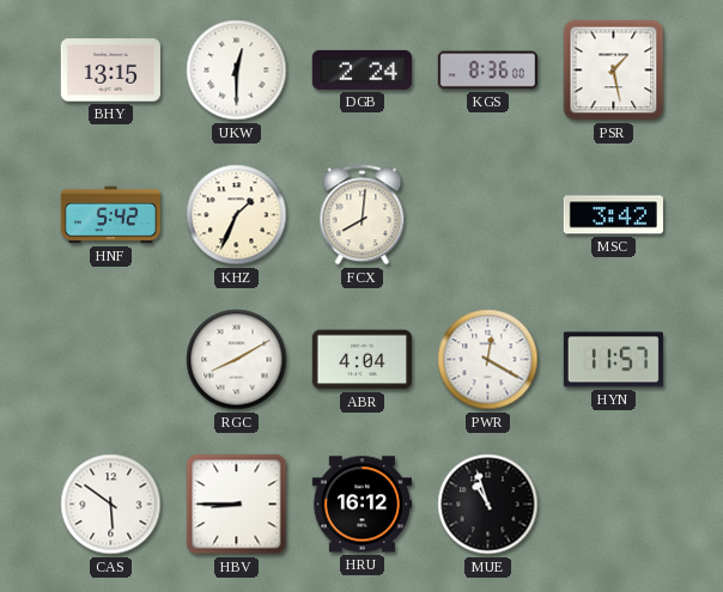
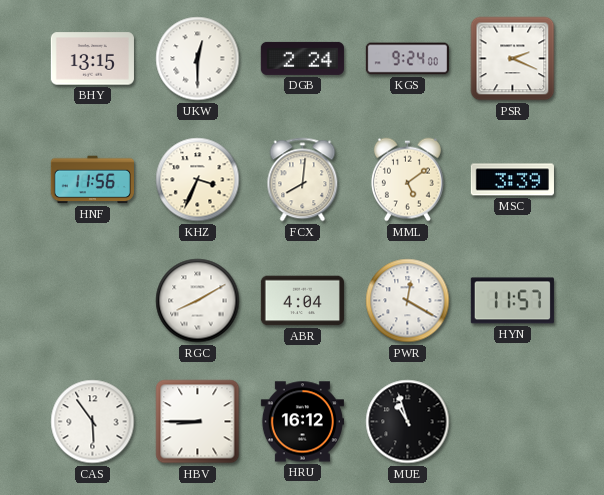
KGS: 8:36 -> 9:24 (407, 59)
PSR: 1:28 -> 2:19 (513, 59)
HNF: 5:42 -> 11:56 (92, 180)
KHZ: 1:34 -> 3:34 (198, 180)
MML: none -> 5:09 (407, 180)
MSC: 3:42 -> 3:39 (512, 180)
CAS: 5:51 -> 5:54 (93, 422)
